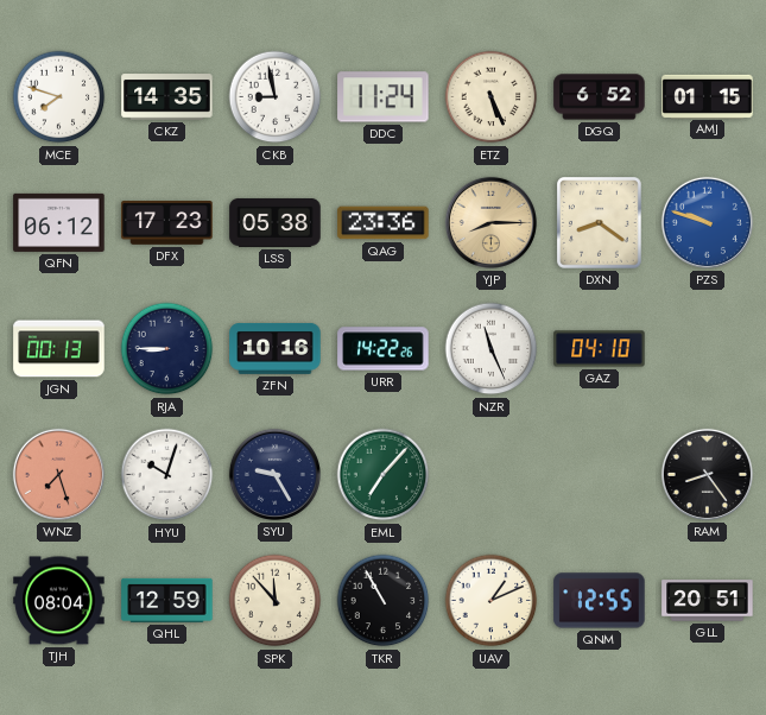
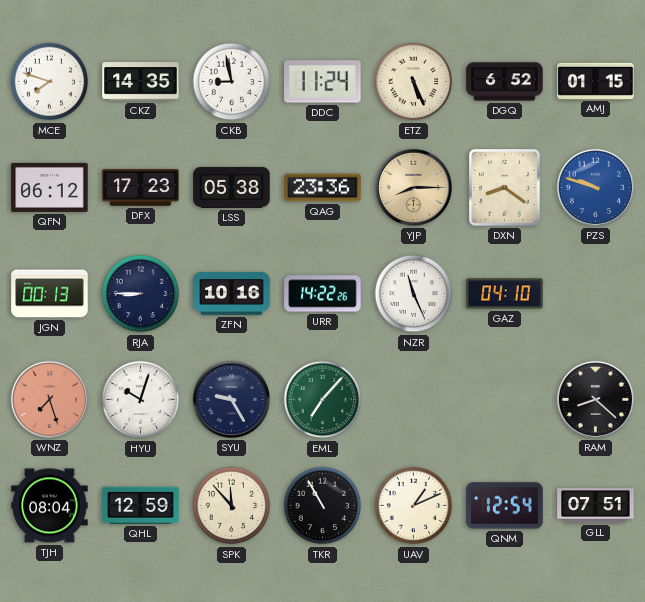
RAM: 8:24 -> 8:22 (595, 399)
QNM: 12:55 -> 12:54 (505, 506)
GLL: 20:51 -> 07:51 (596, 506)
